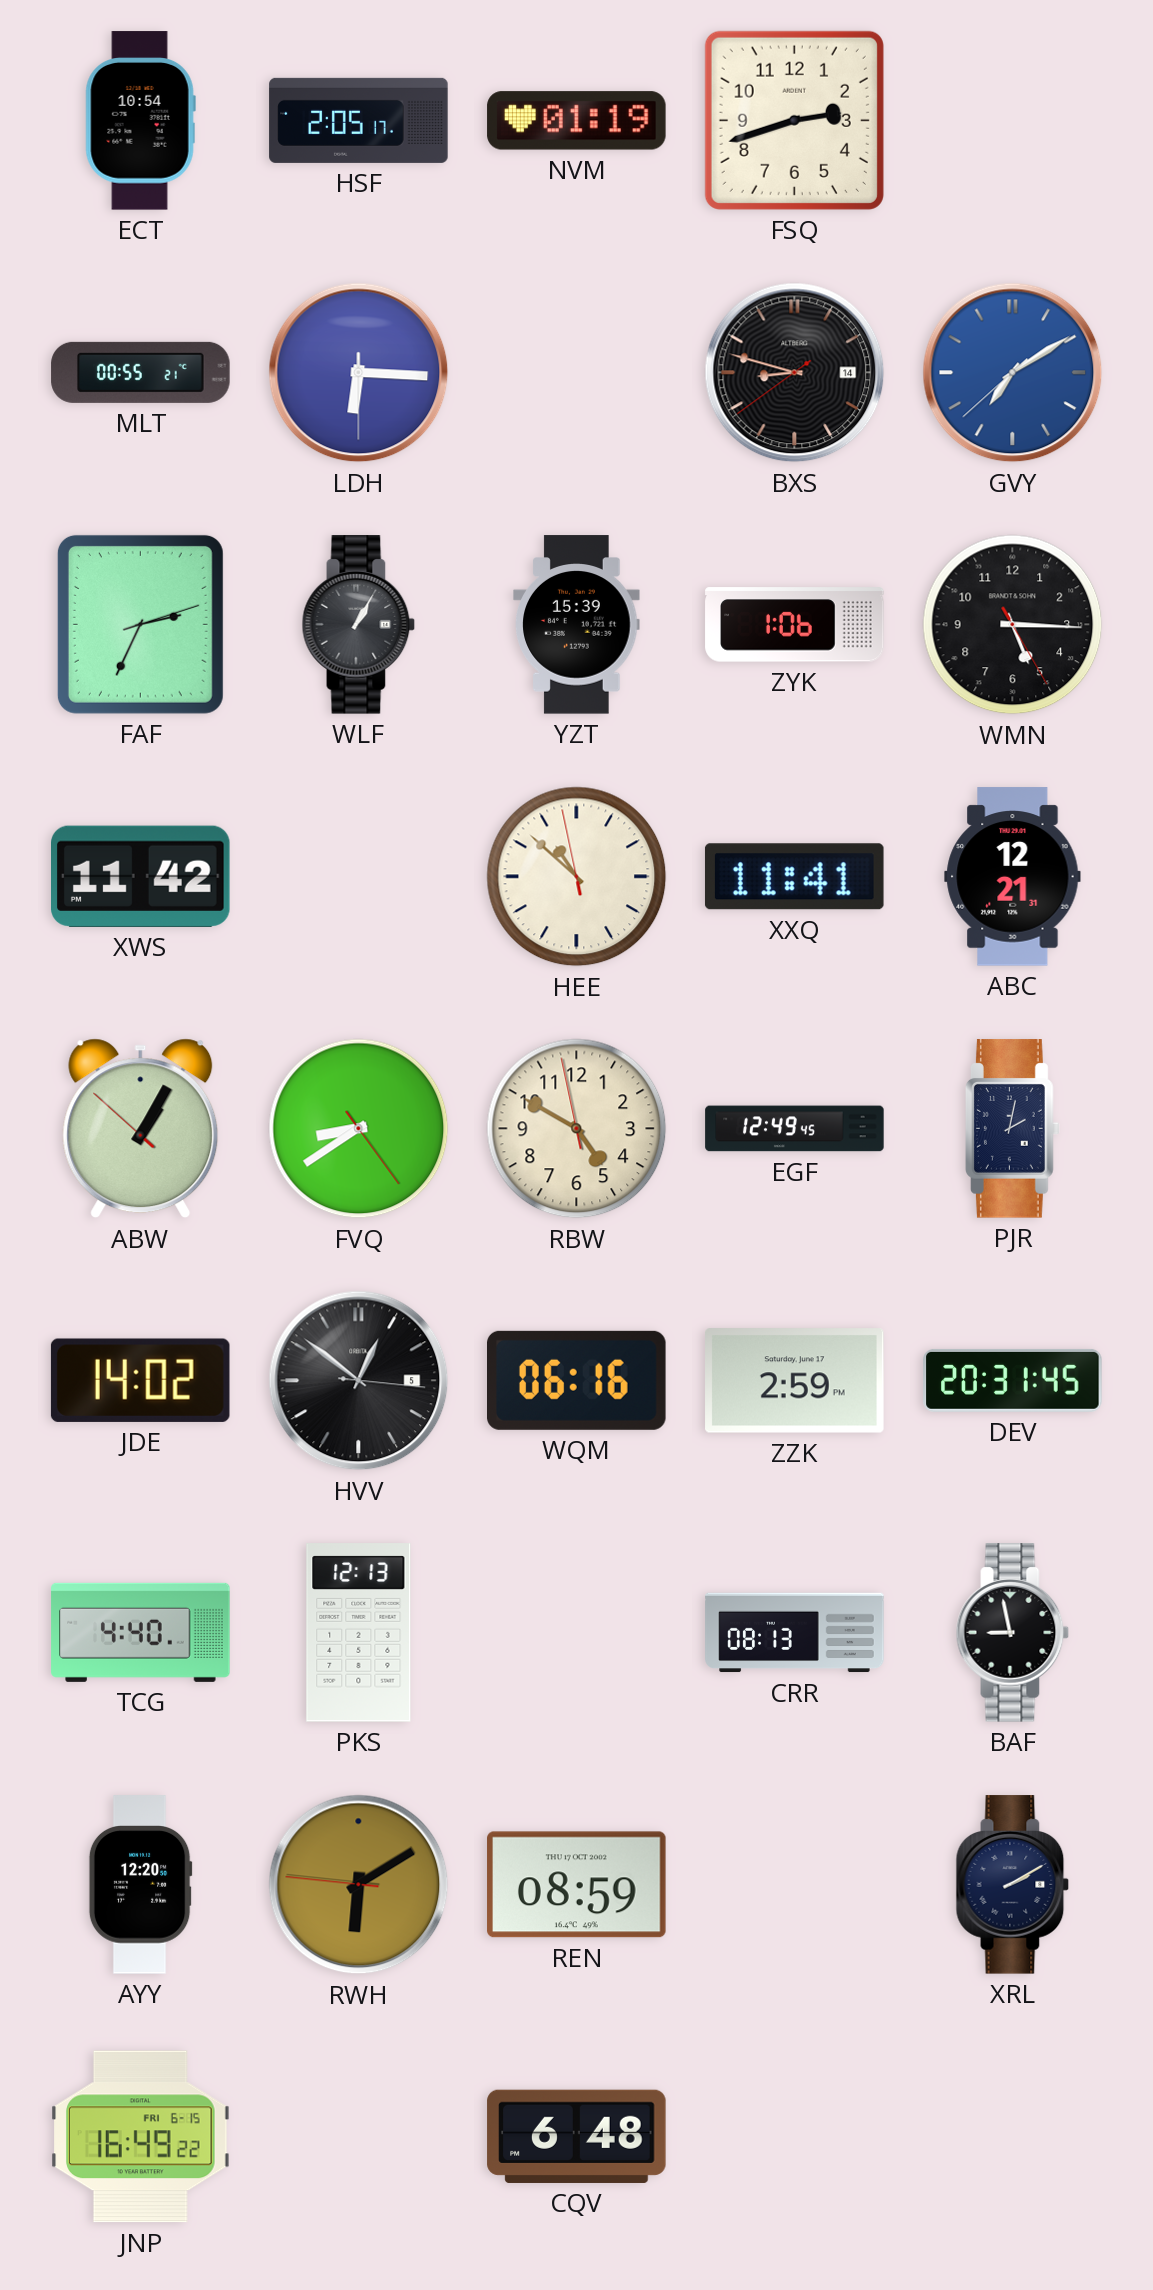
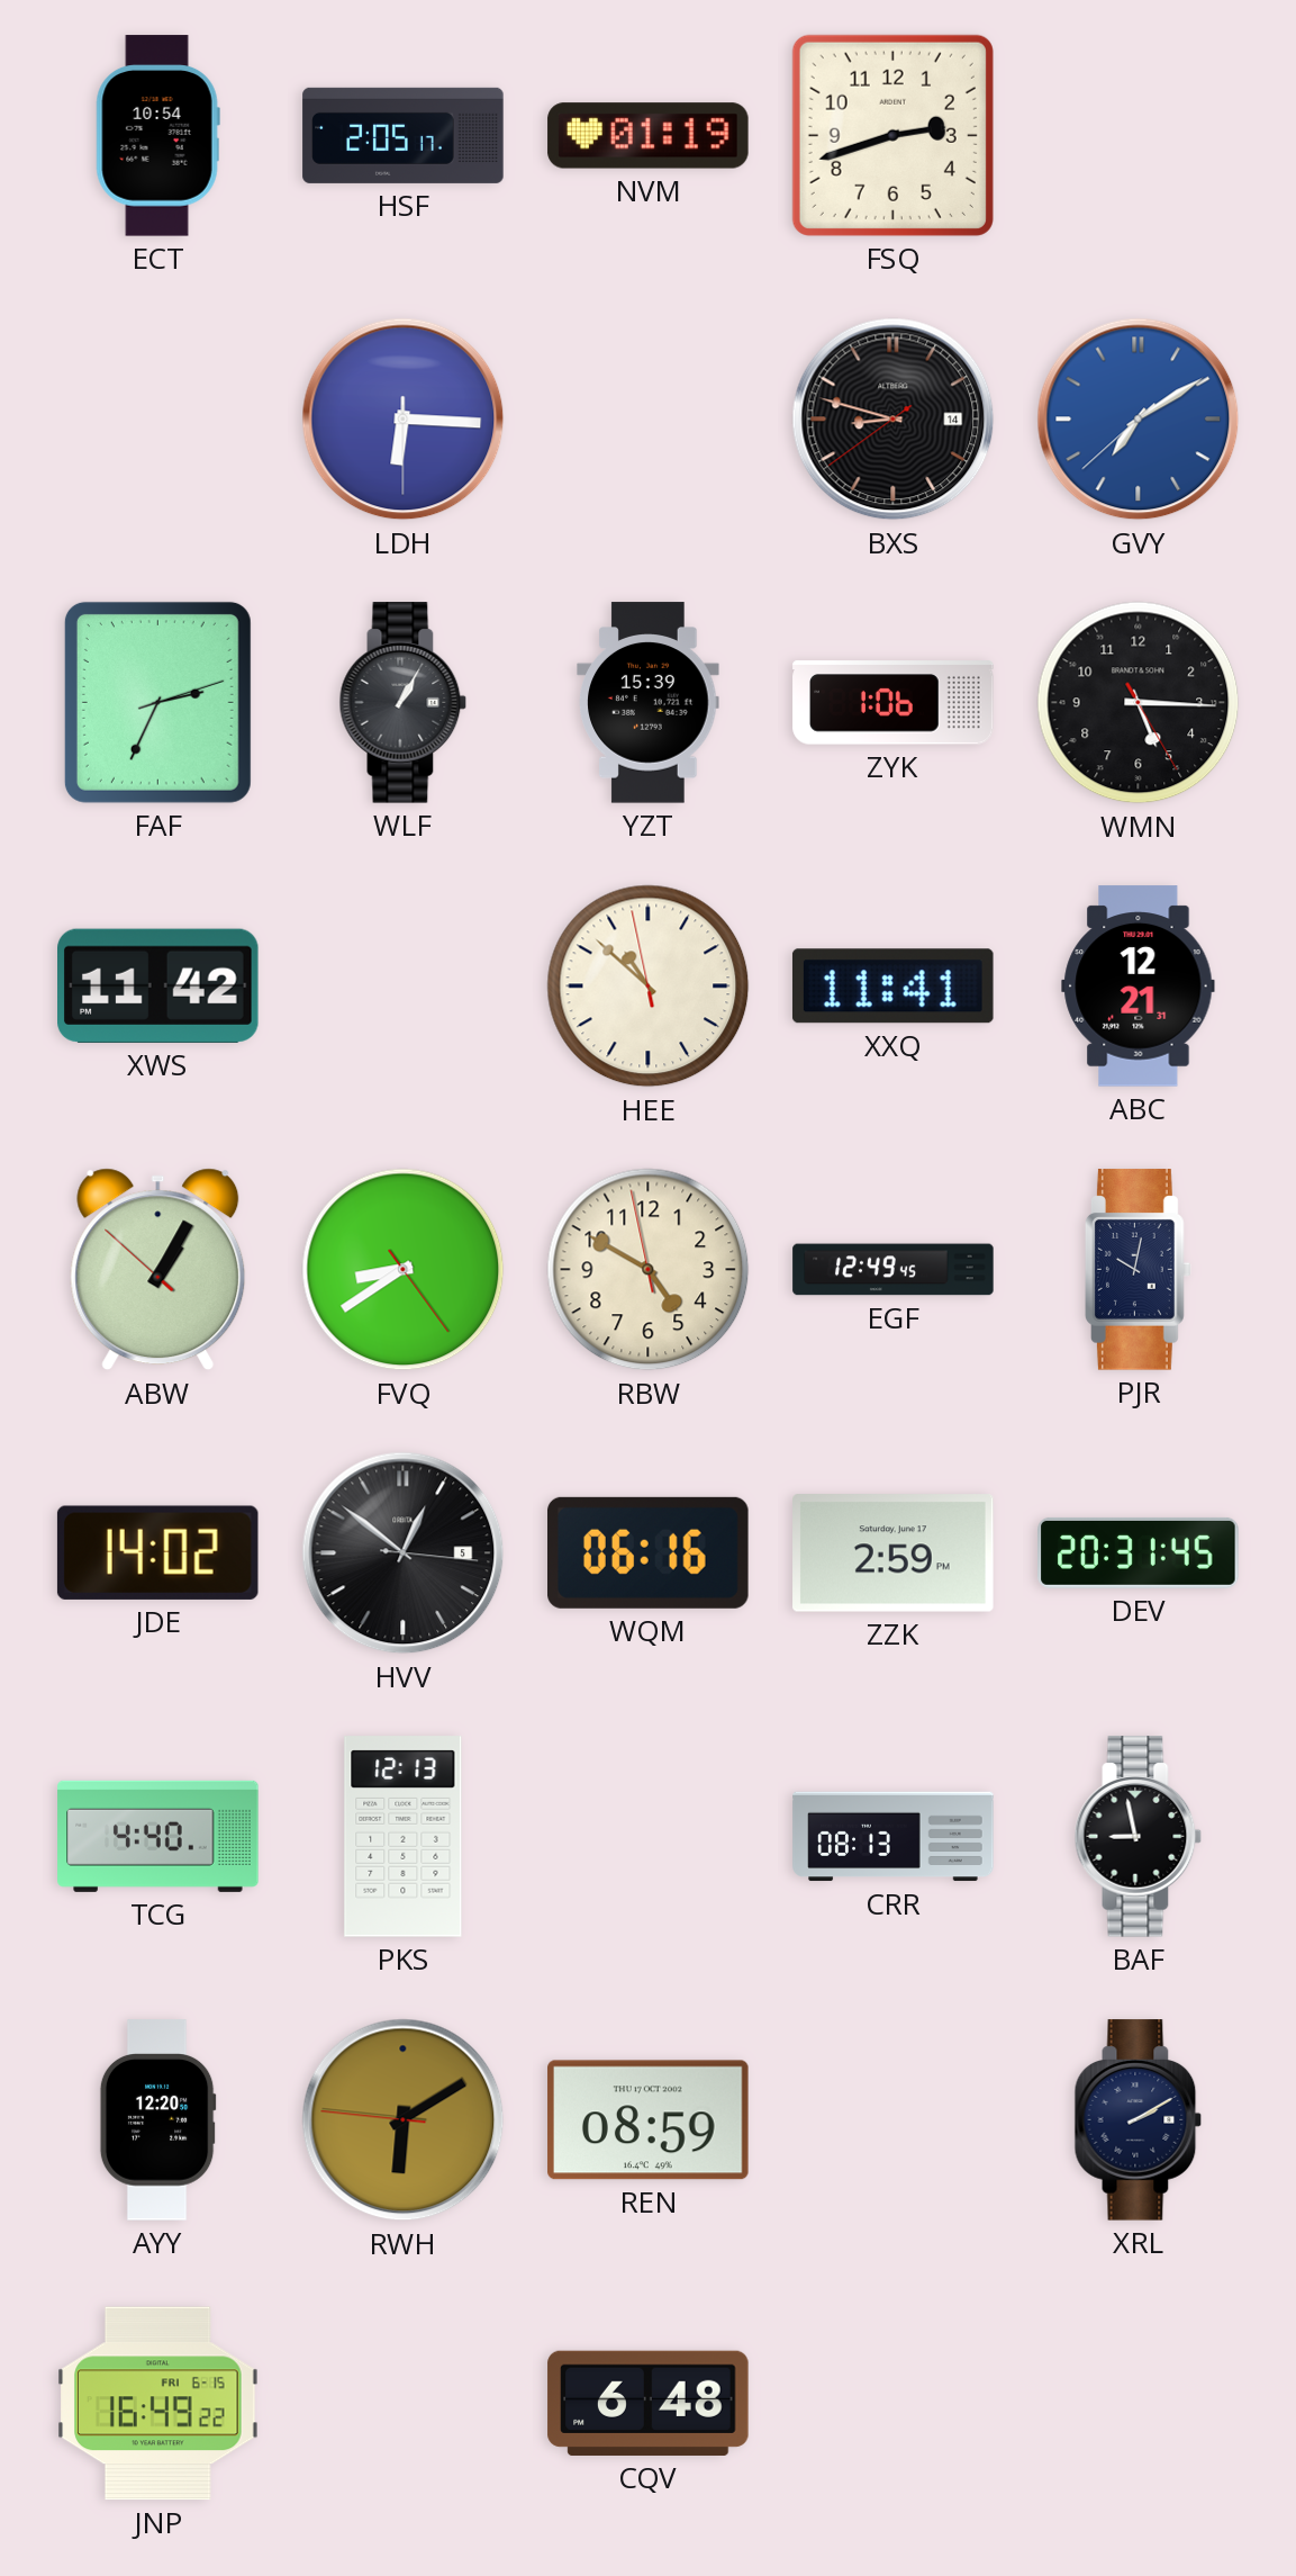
MLT: 00:55 -> none (141, 372)
PJR: 2:02 -> 10:02 (1138, 1270)
